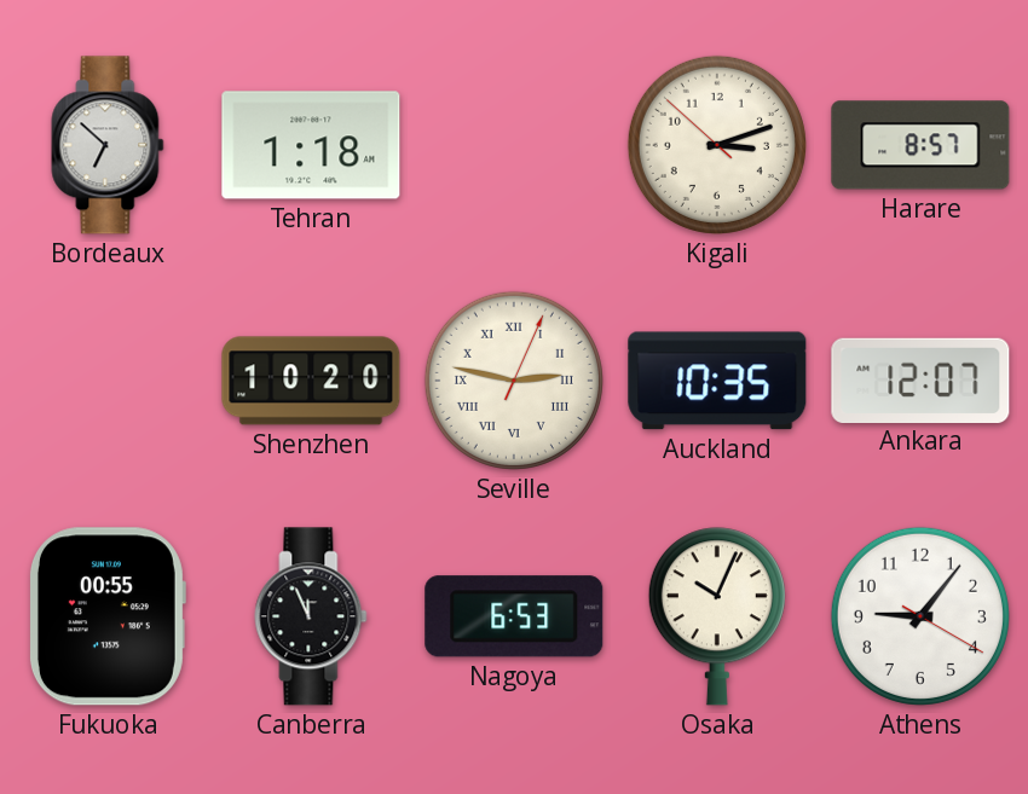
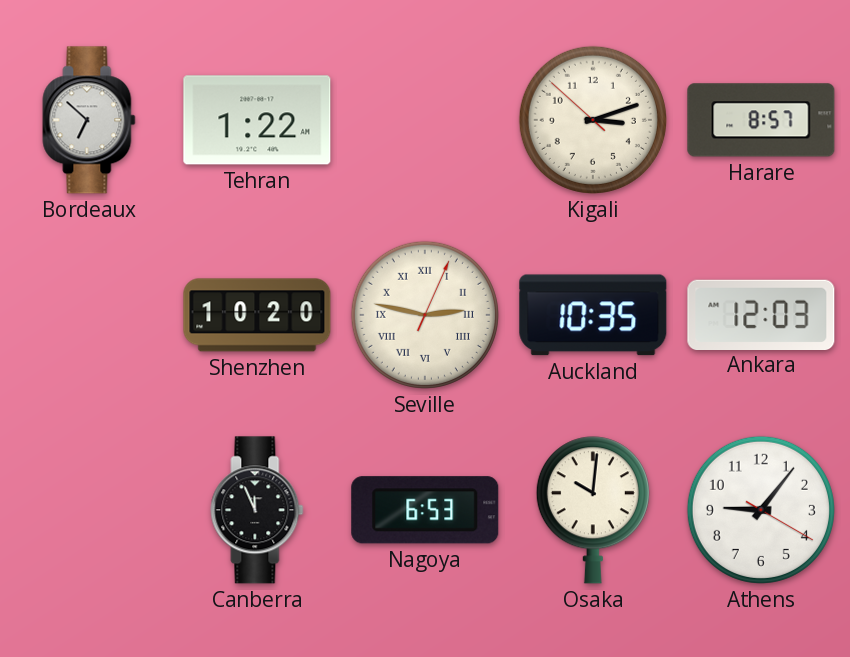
Tehran: 1:18 -> 1:22 (257, 120)
Ankara: 12:07 -> 12:03 (761, 314)
Fukuoka: 00:55 -> none (106, 616)
Osaka: 10:04 -> 10:01 (593, 510)
